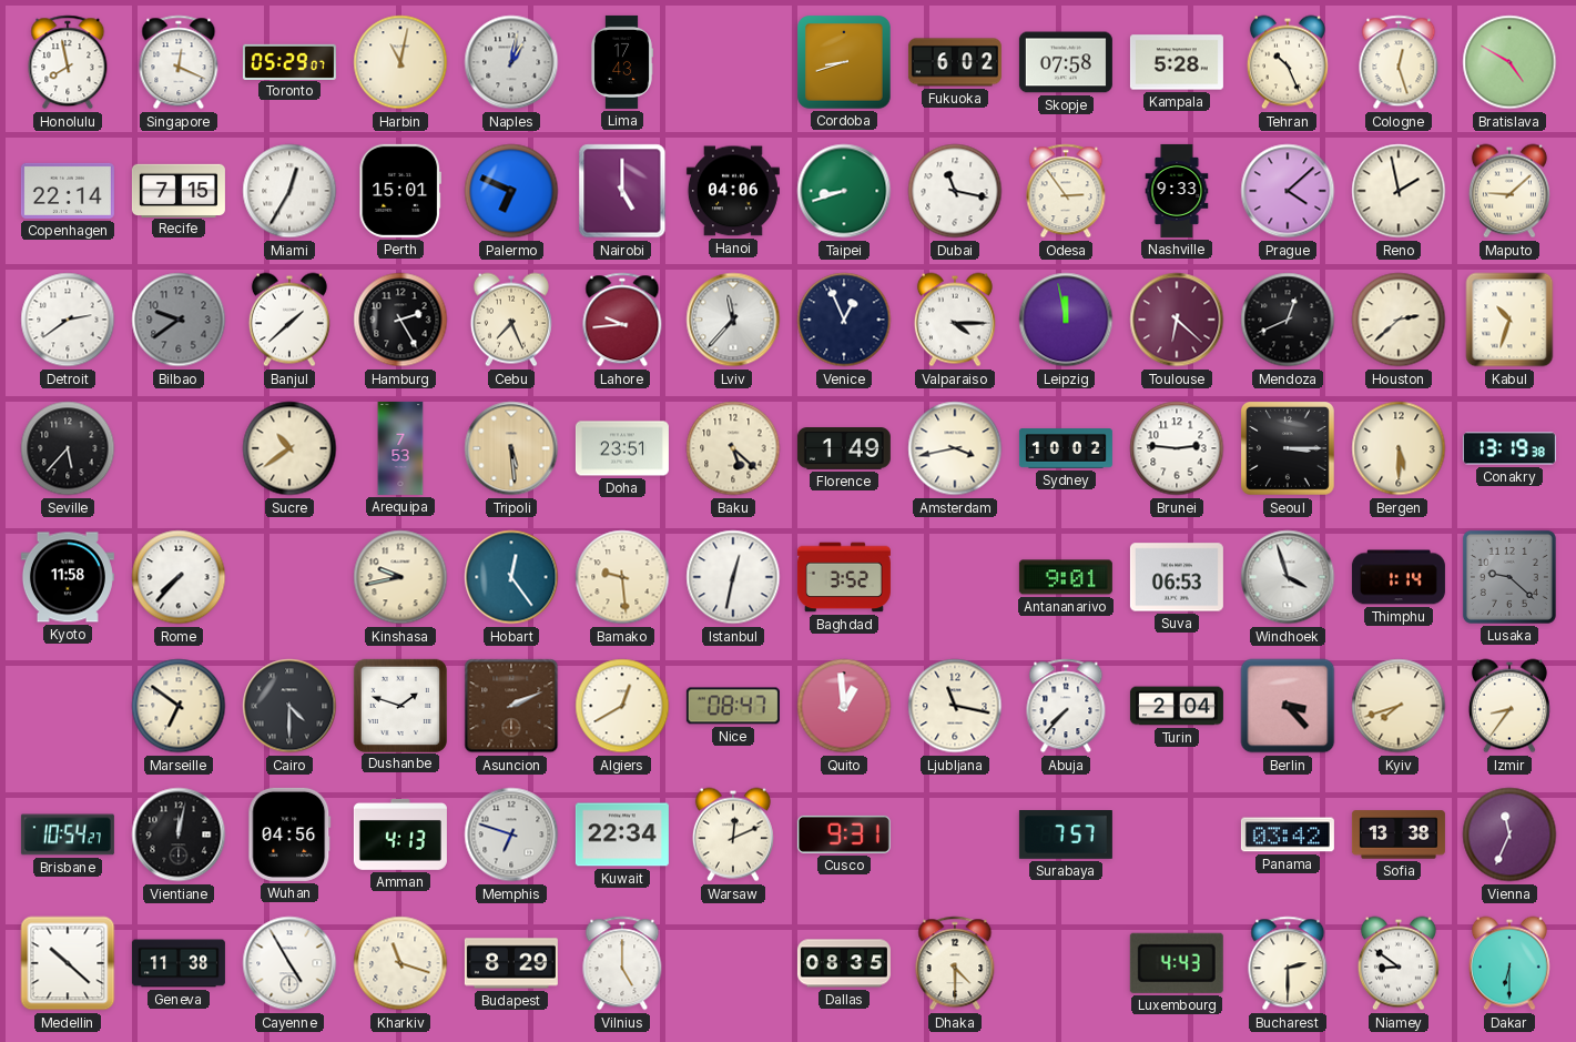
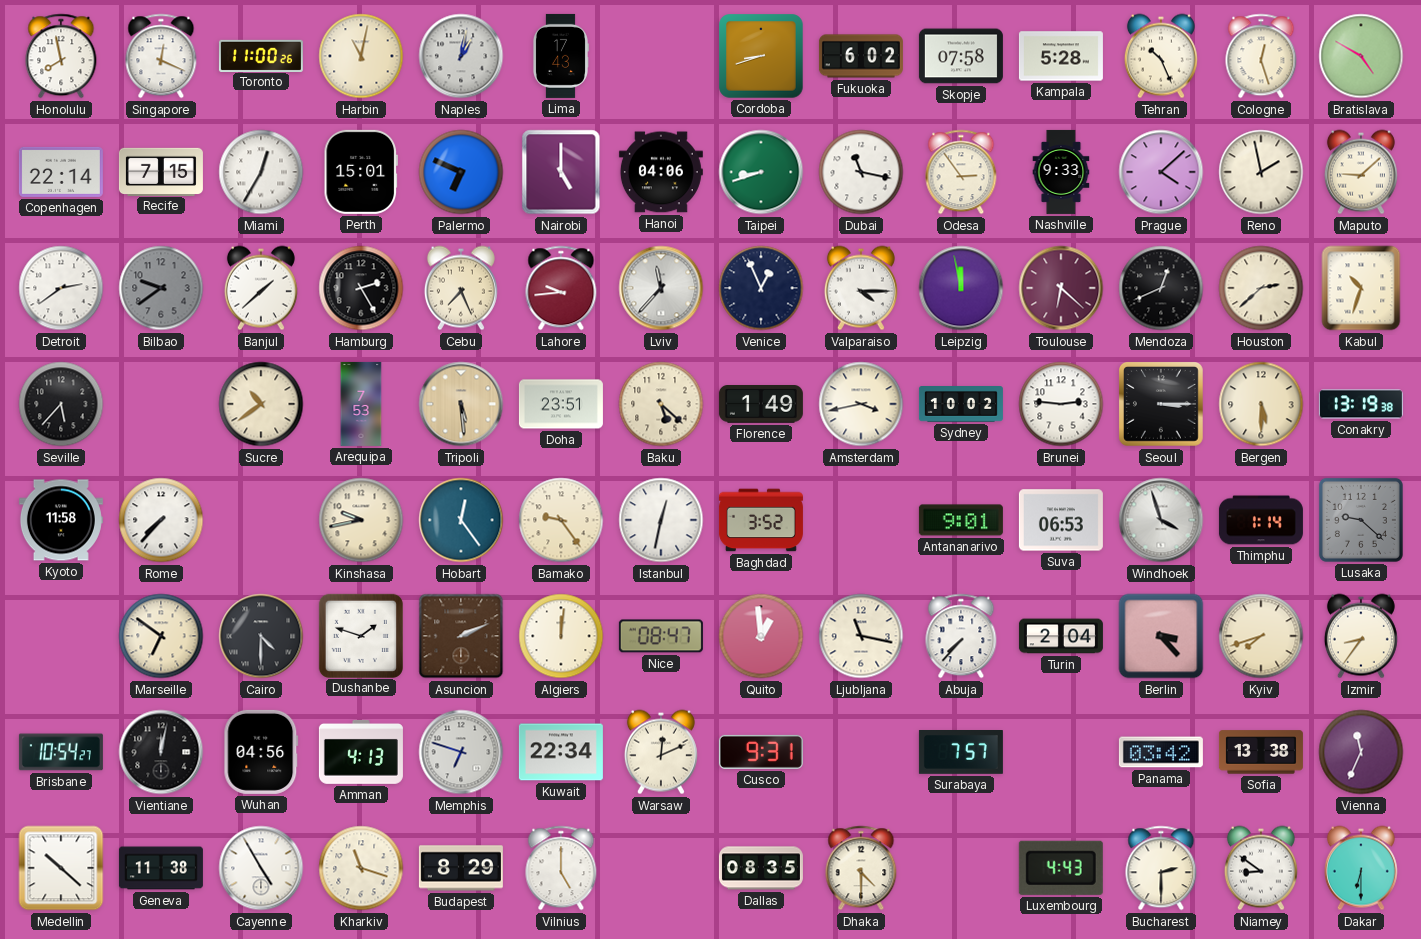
Toronto: 05:29 -> 11:00 (261, 55)
Bamako: 9:29 -> 9:24 (561, 520)
Algiers: 12:40 -> 12:01 (561, 636)
